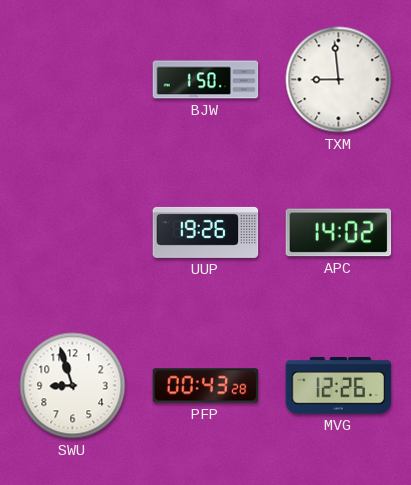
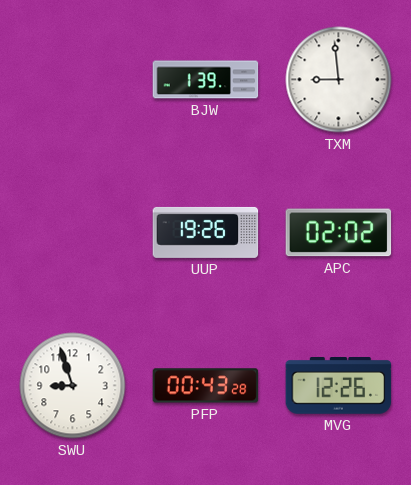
BJW: 1:50 -> 1:39 (206, 80)
APC: 14:02 -> 02:02 (339, 233)
